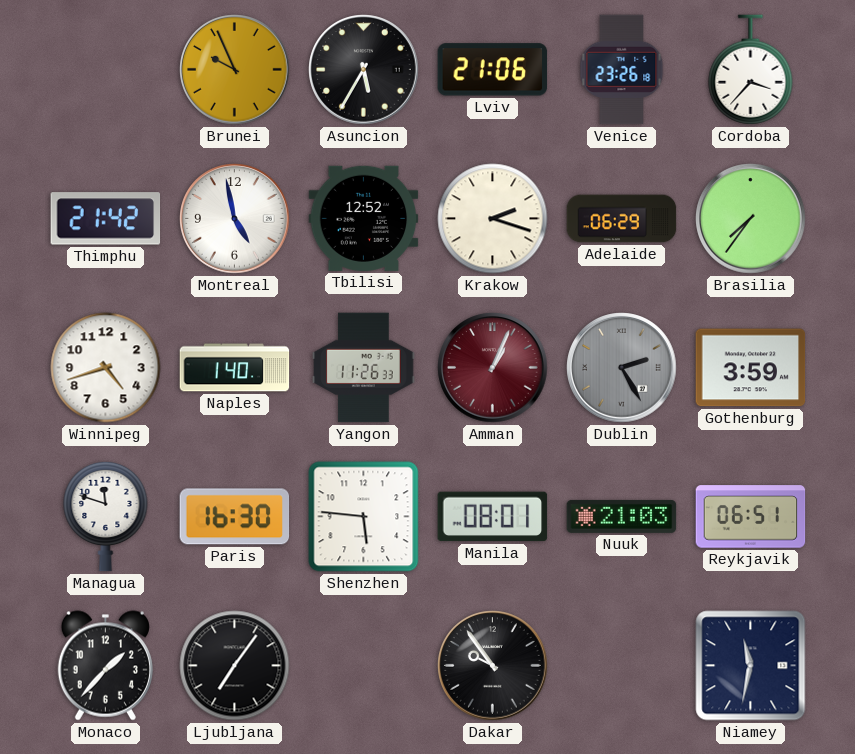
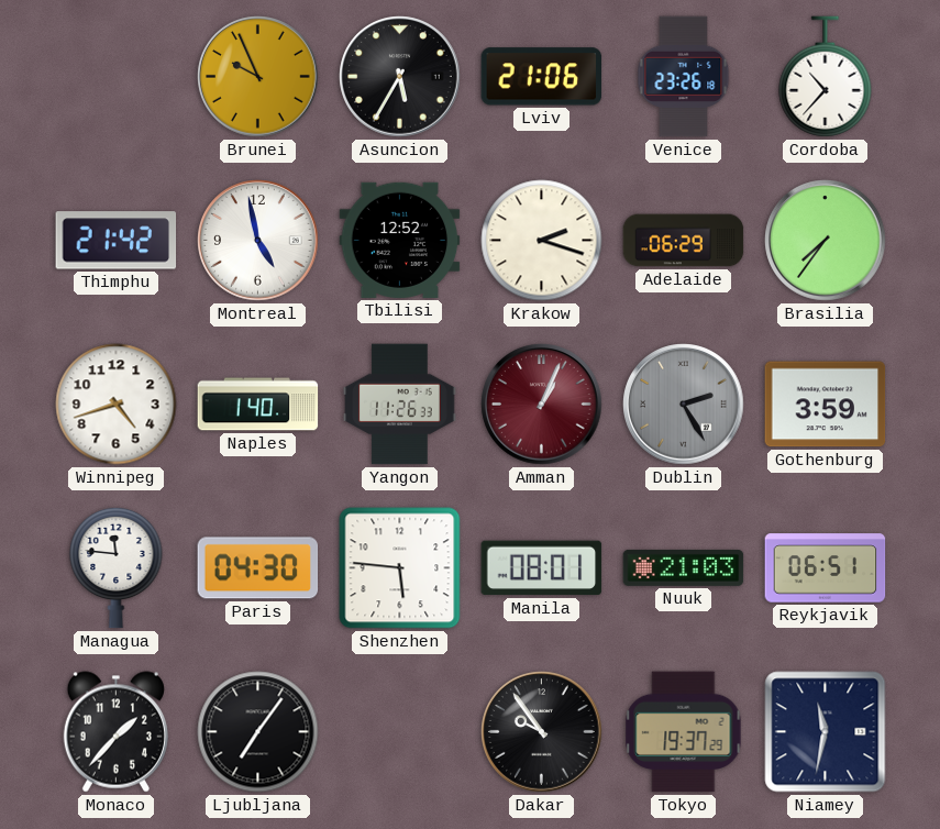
Cordoba: 3:37 -> 10:37 (826, 77)
Managua: 11:48 -> 11:46 (117, 567)
Paris: 16:30 -> 04:30 (258, 568)
Tokyo: none -> 19:37 (684, 732)
